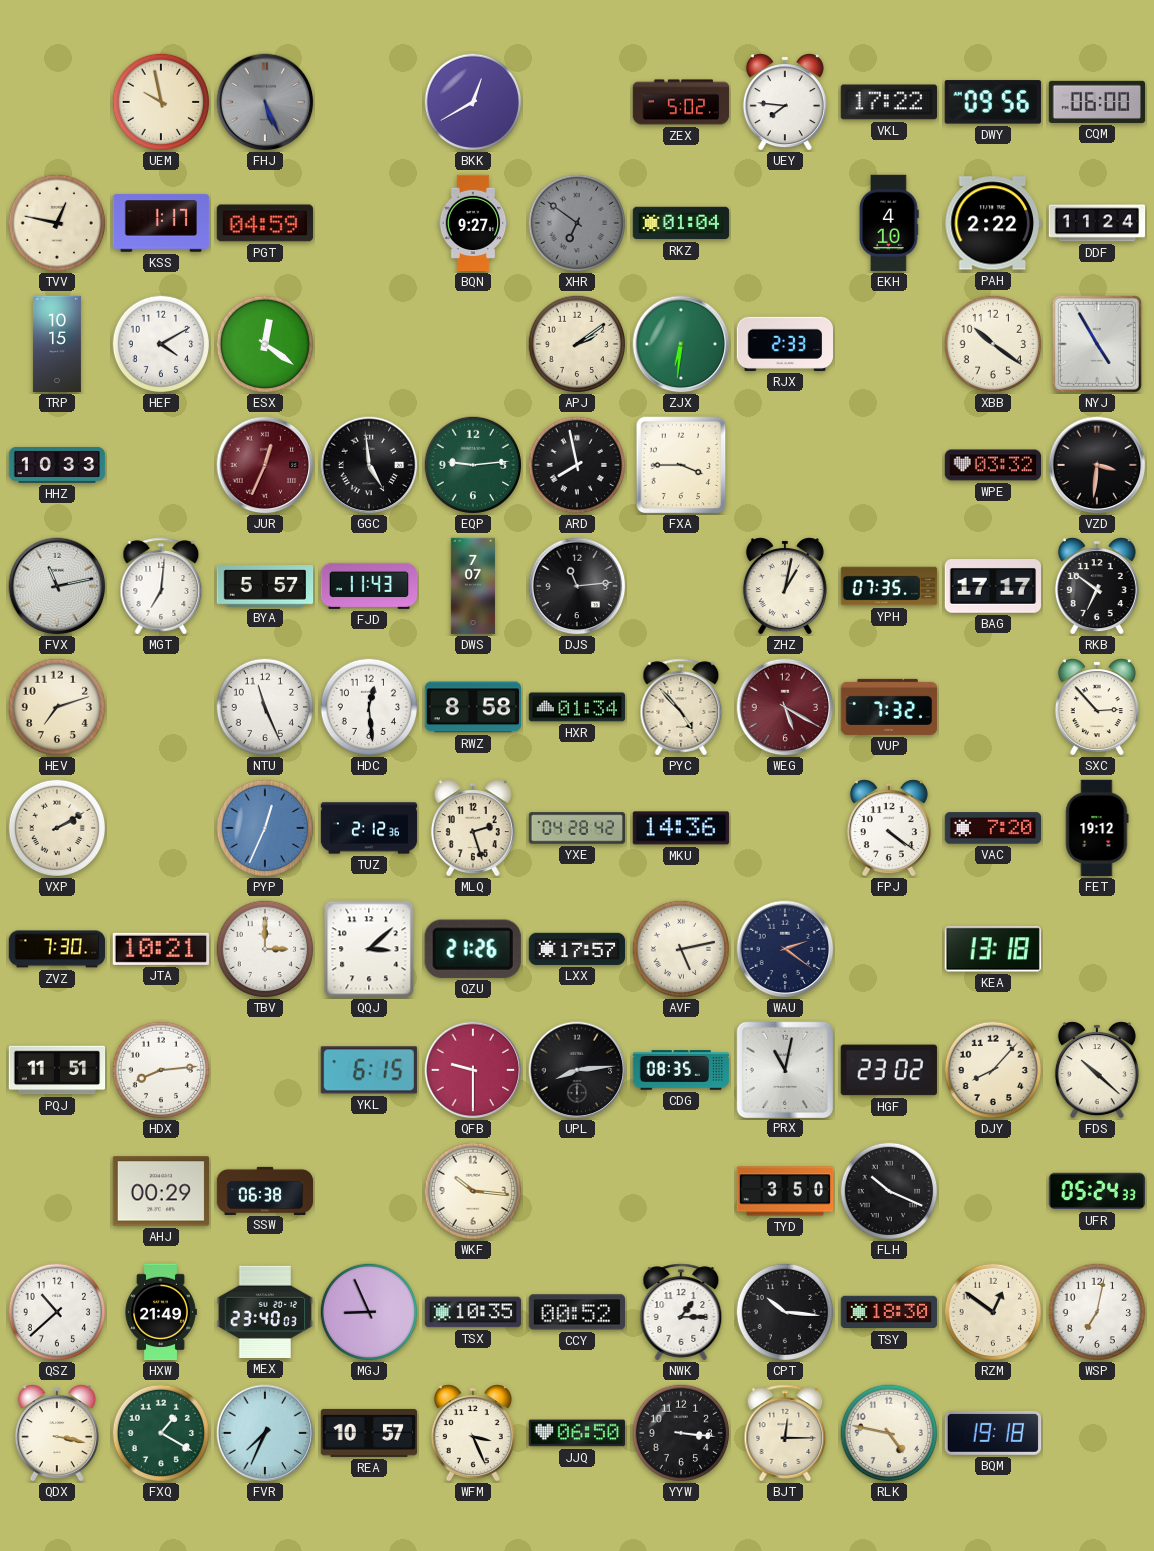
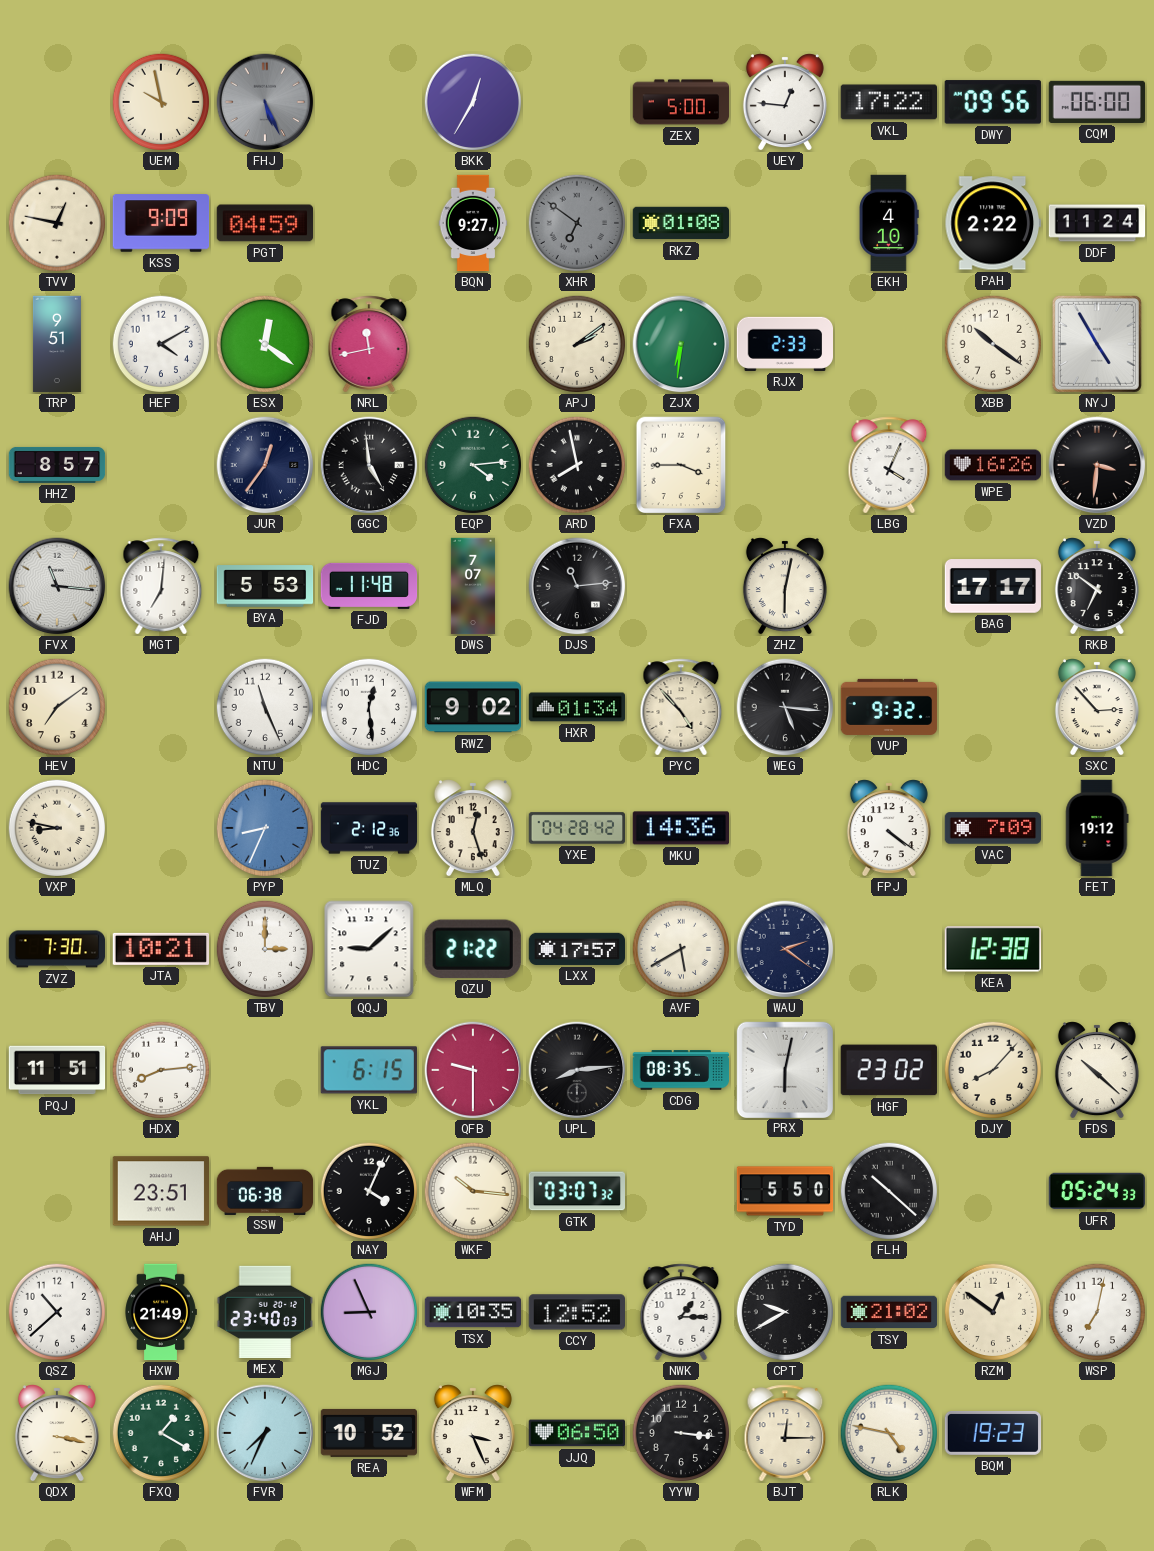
BKK: 12:40 -> 12:35 (472, 101)
ZEX: 5:02 -> 5:00 (681, 102)
UEY: 7:46 -> 12:46 (785, 102)
KSS: 1:17 -> 9:09 (161, 223)
RKZ: 01:04 -> 01:08 (681, 223)
TRP: 10:15 -> 9:51 (57, 344)
NRL: none -> 11:43 (369, 344)
HHZ: 10:33 -> 8:57 (57, 465)
JUR: 12:34 -> 12:36 (265, 465)
JUR dial: burgundy -> navy (265, 465)
EQP: 9:14 -> 4:14 (472, 464)
LBG: none -> 4:04 (889, 465)
WPE: 03:32 -> 16:26 (993, 465)
FVX: 11:13 -> 11:16 (57, 586)
BYA: 5:57 -> 5:53 (265, 586)
FJD: 11:43 -> 11:48 (369, 586)
ZHZ: 1:02 -> 6:02 (785, 586)
YPH: 07:35 -> none (889, 586)
HEV: 7:12 -> 7:09 (56, 706)
RWZ: 8:58 -> 9:02 (473, 707)
WEG: 5:20 -> 5:16 (785, 707)
WEG dial: burgundy -> black (785, 707)
VUP: 7:32 -> 9:32 (889, 707)
VXP: 2:10 -> 8:47 (56, 827)
PYP: 12:34 -> 8:34 (264, 827)
MLQ: 2:27 -> 12:27 (473, 828)
VAC: 7:20 -> 7:09 (993, 828)
QQJ: 3:08 -> 9:08 (369, 949)
QZU: 21:26 -> 21:22 (473, 949)
AVF: 5:13 -> 5:40 (680, 948)
KEA: 13:18 -> 12:38 (993, 949)
PRX: 11:02 -> 6:02 (784, 1069)
AHJ: 00:29 -> 23:51 (160, 1191)
NAY: none -> 4:04 (368, 1190)
GTK: none -> 03:07 (577, 1191)
TYD: 3:50 -> 5:50 (785, 1191)
FLH: 10:19 -> 10:22 (888, 1190)
CCY: 00:52 -> 12:52 (576, 1312)
CPT: 10:16 -> 9:40 (784, 1311)
TSY: 18:30 -> 21:02 (889, 1312)
REA: 10:57 -> 10:52 (369, 1433)
BQM: 19:18 -> 19:23 (993, 1434)
